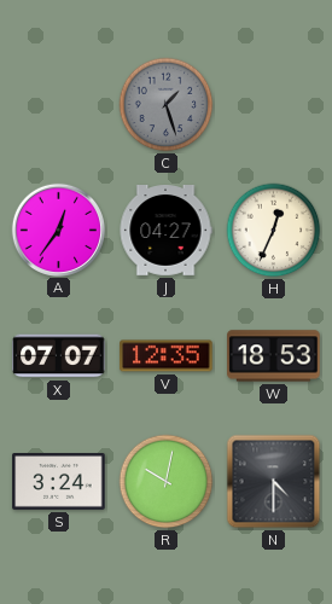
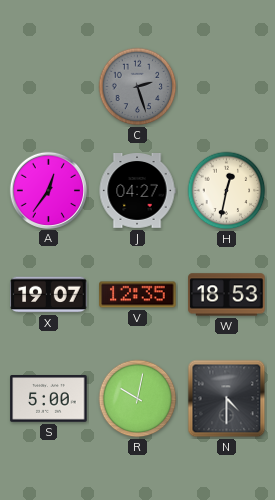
C: 1:27 -> 2:27 (138, 87)
H: 12:34 -> 12:32 (227, 191)
X: 07:07 -> 19:07 (49, 295)
S: 3:24 -> 5:00 (49, 399)
